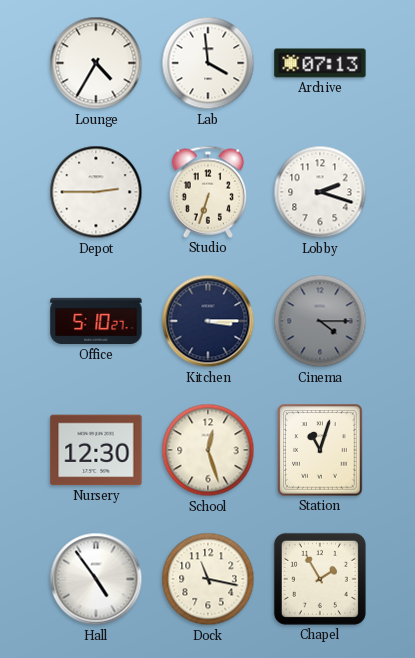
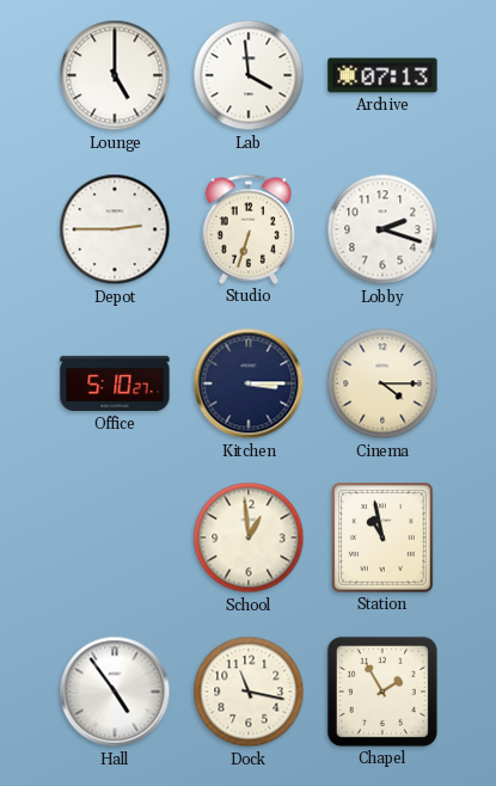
Lounge: 4:35 -> 5:00 (115, 75)
Cinema dial: grey -> cream (382, 383)
Nursery: 12:30 -> none (96, 450)
School: 12:27 -> 12:59 (249, 538)
Station: 11:03 -> 10:58 (382, 538)
